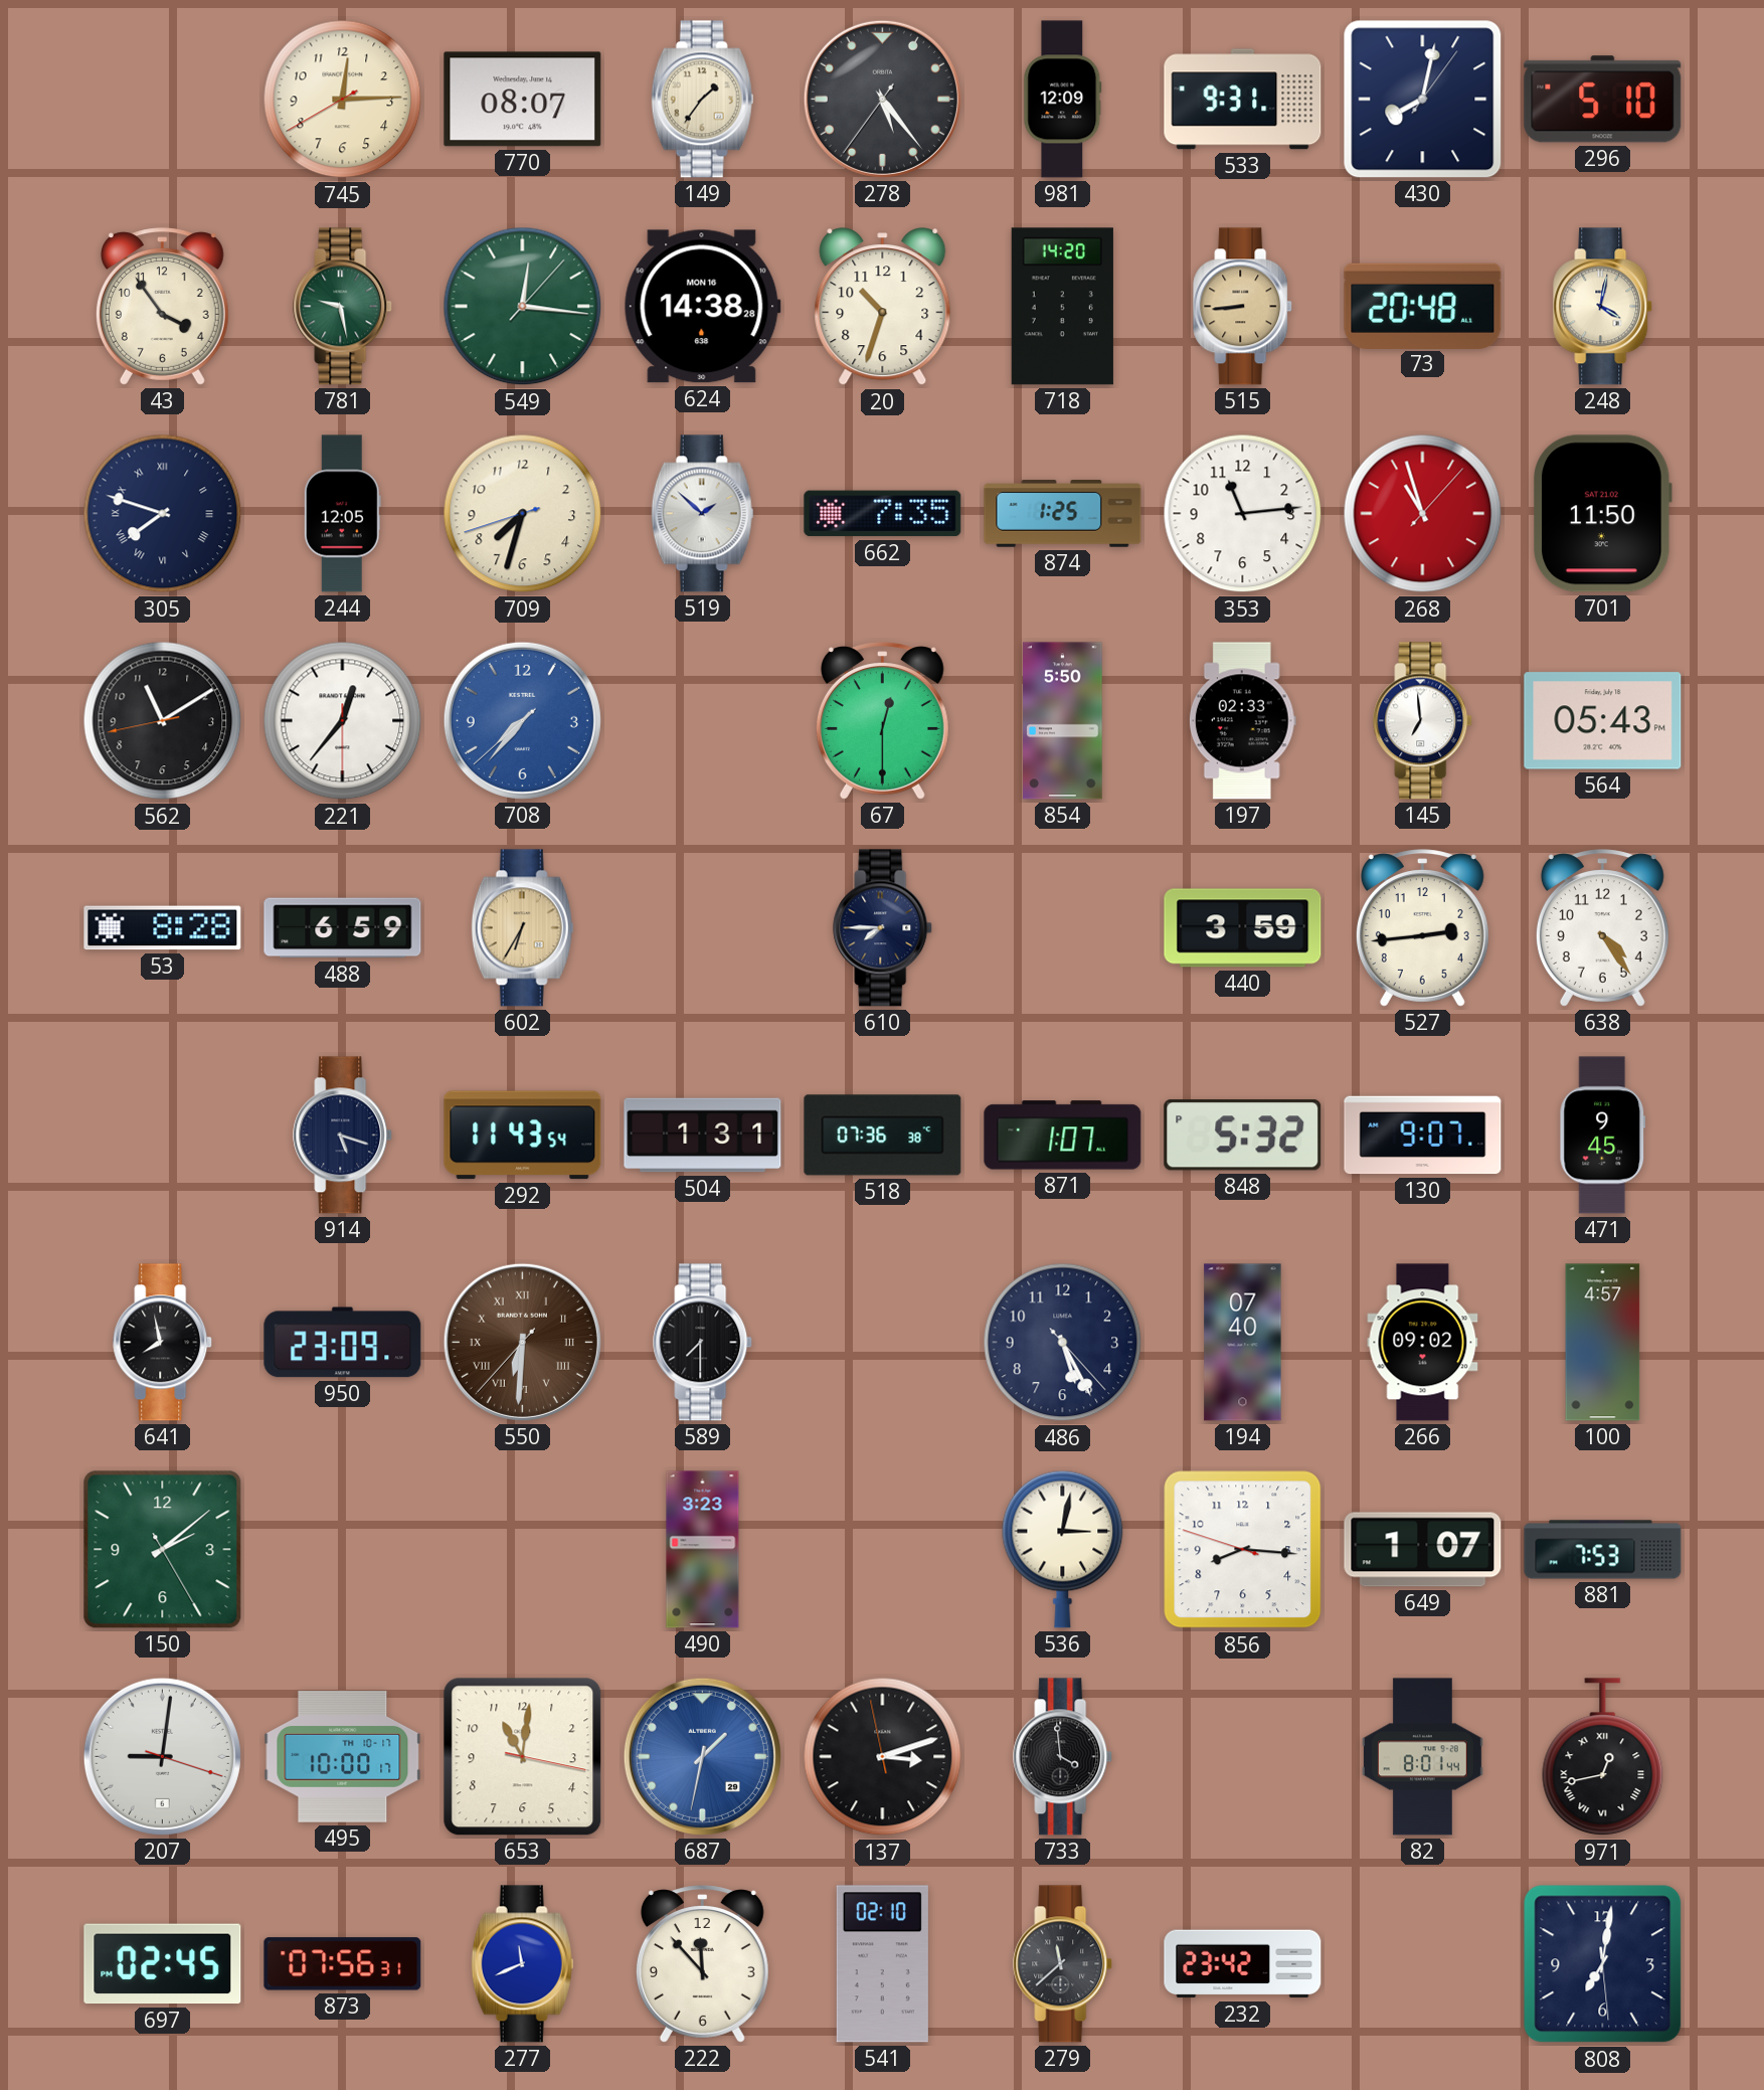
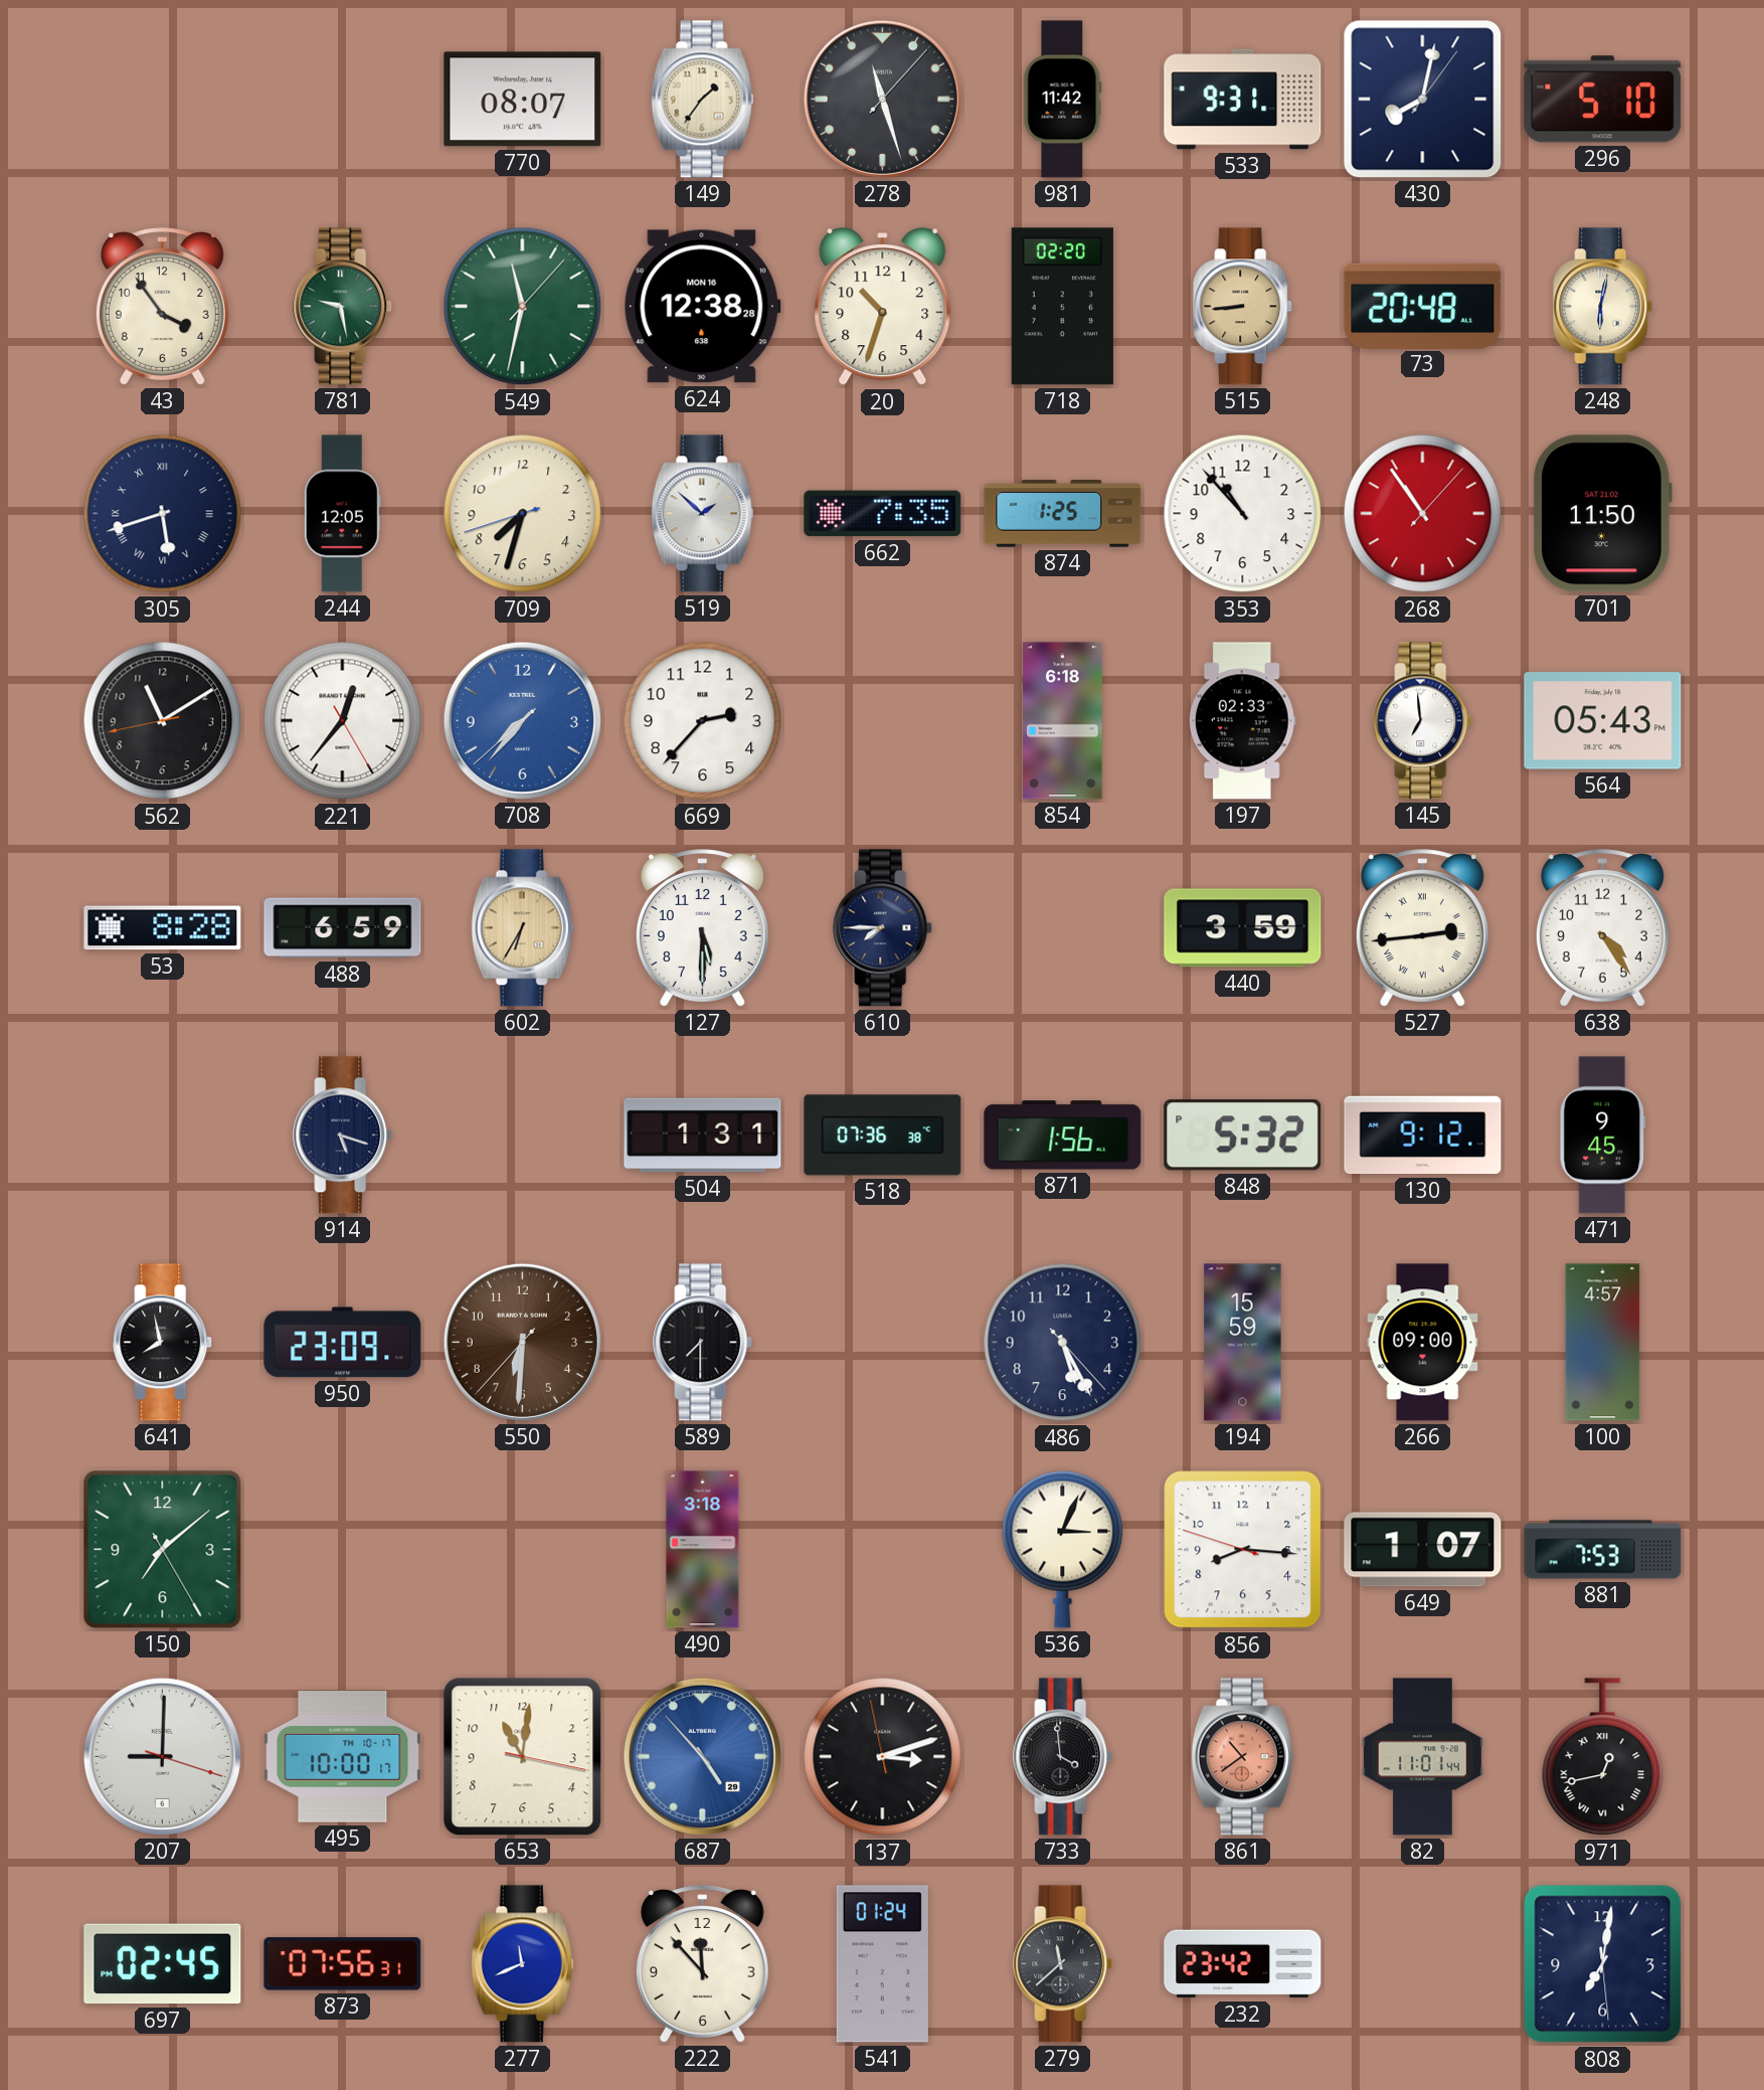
745: 12:14 -> none (343, 100)
278: 5:23 -> 11:27 (882, 99)
981: 12:09 -> 11:42 (1063, 100)
549: 12:16 -> 11:32 (523, 307)
624: 14:38 -> 12:38 (702, 307)
718: 14:20 -> 02:20 (1062, 307)
248: 4:02 -> 6:02 (1603, 307)
305: 7:48 -> 5:42 (163, 514)
353: 11:14 -> 10:53 (1243, 514)
268: 10:57 -> 10:54 (1423, 514)
221: 12:36:30 -> 12:36:25 (343, 721)
669: none -> 2:37 (703, 721)
67: 12:30 -> none (882, 721)
854: 5:50 -> 6:18 (1063, 721)
127: none -> 5:30 (702, 928)
527 numerals: Arabic -> Roman (1422, 928)
292: 11:43 -> none (523, 1136)
871: 1:07 -> 1:56 (1063, 1136)
130: 9:07 -> 9:12 (1423, 1136)
550 numerals: Roman -> Arabic (522, 1342)
194: 07:40 -> 15:59 (1243, 1343)
266: 09:02 -> 09:00 (1423, 1343)
150: 2:08 -> 7:08 (163, 1550)
490: 3:23 -> 3:18 (703, 1550)
536: 3:02 -> 3:04 (1063, 1549)
207: 9:01 -> 9:00 (162, 1756)
687: 1:32 -> 4:53 (702, 1756)
861: none -> 10:39 (1243, 1757)
82: 8:01 -> 11:01 (1423, 1757)
541: 02:10 -> 01:24 (882, 1964)
